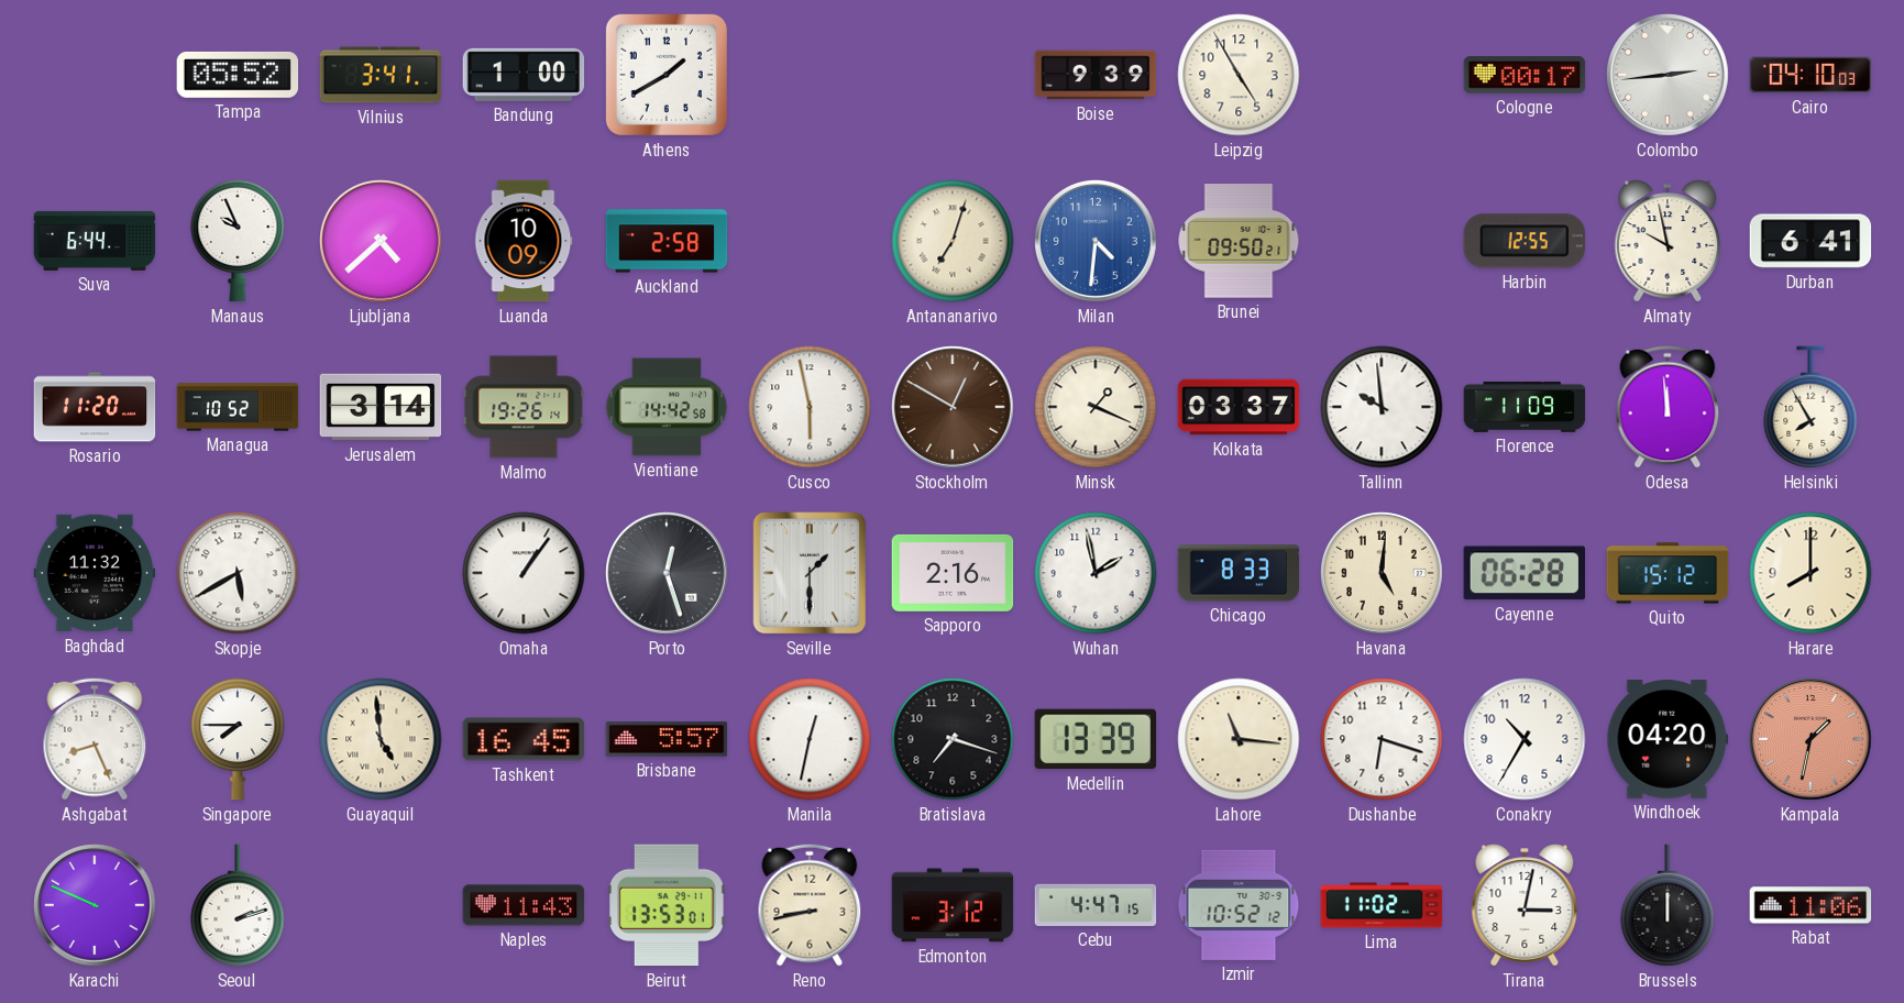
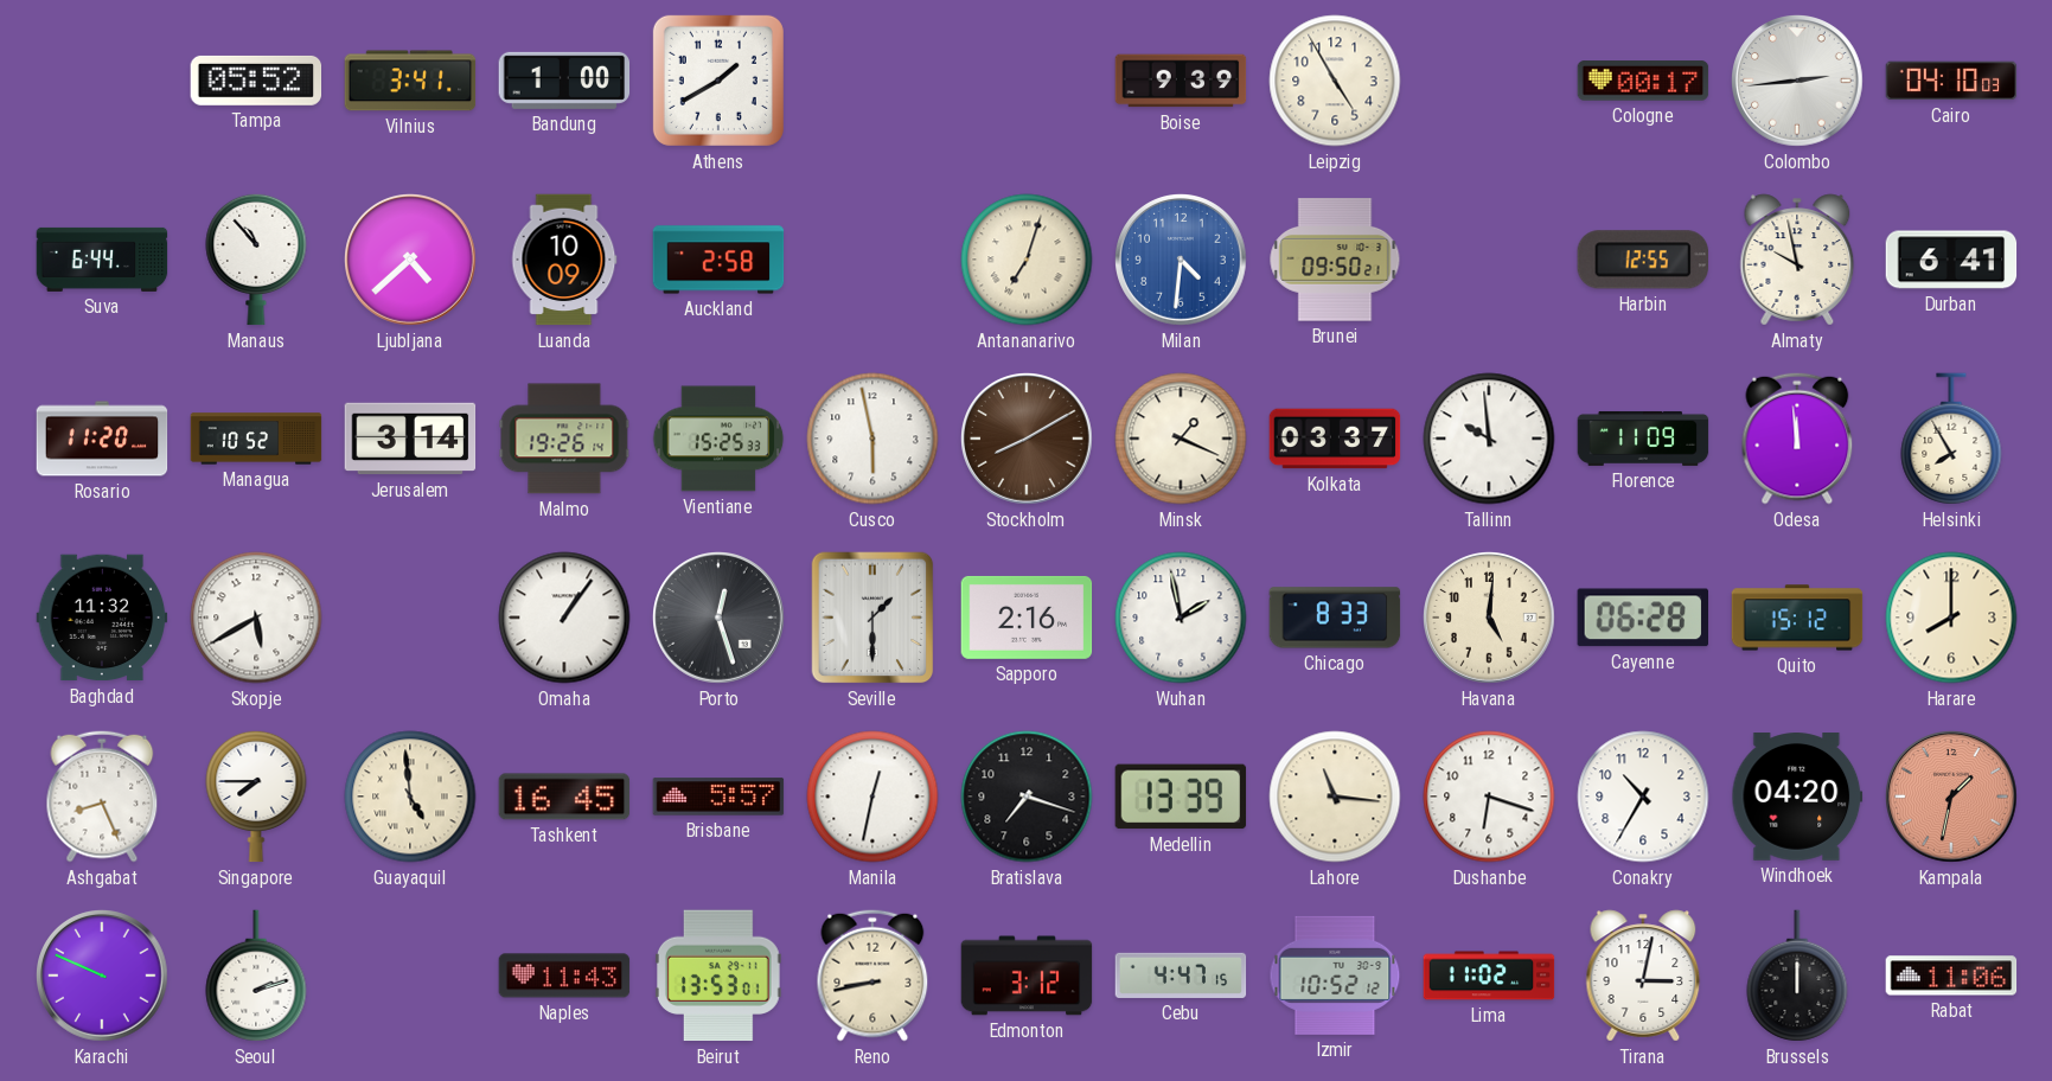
Manaus: 9:56 -> 10:53 (256, 260)
Vientiane: 14:42 -> 15:25 (718, 439)
Stockholm: 12:50 -> 8:10 (1028, 440)
